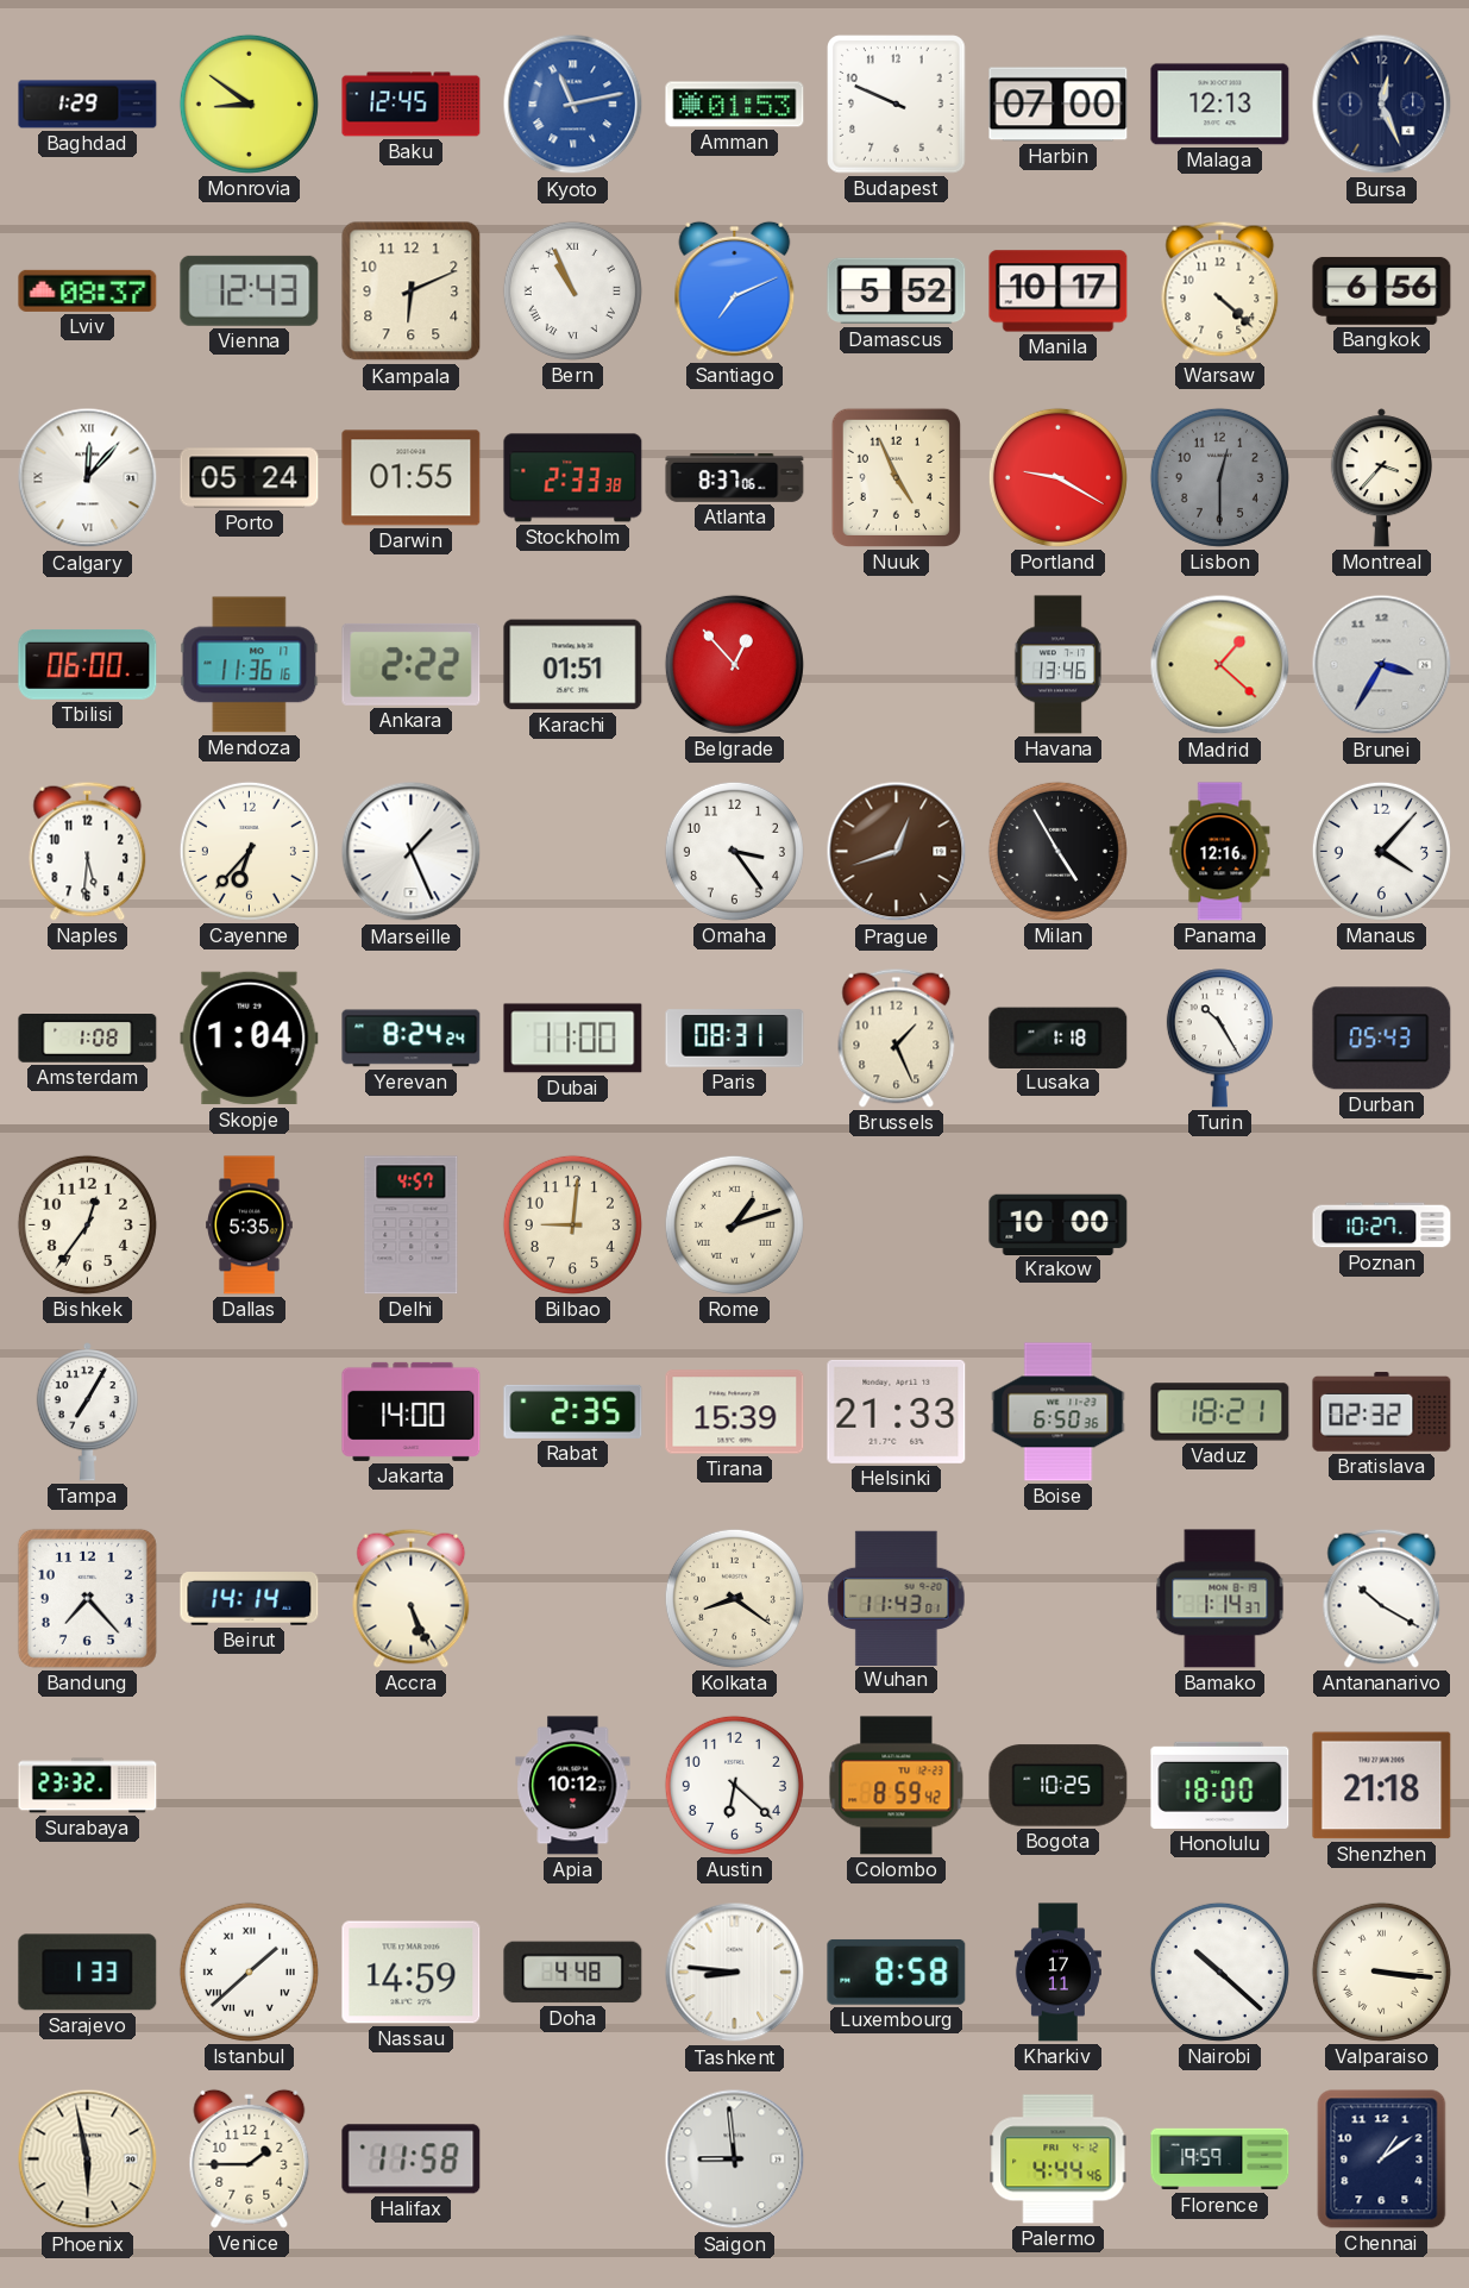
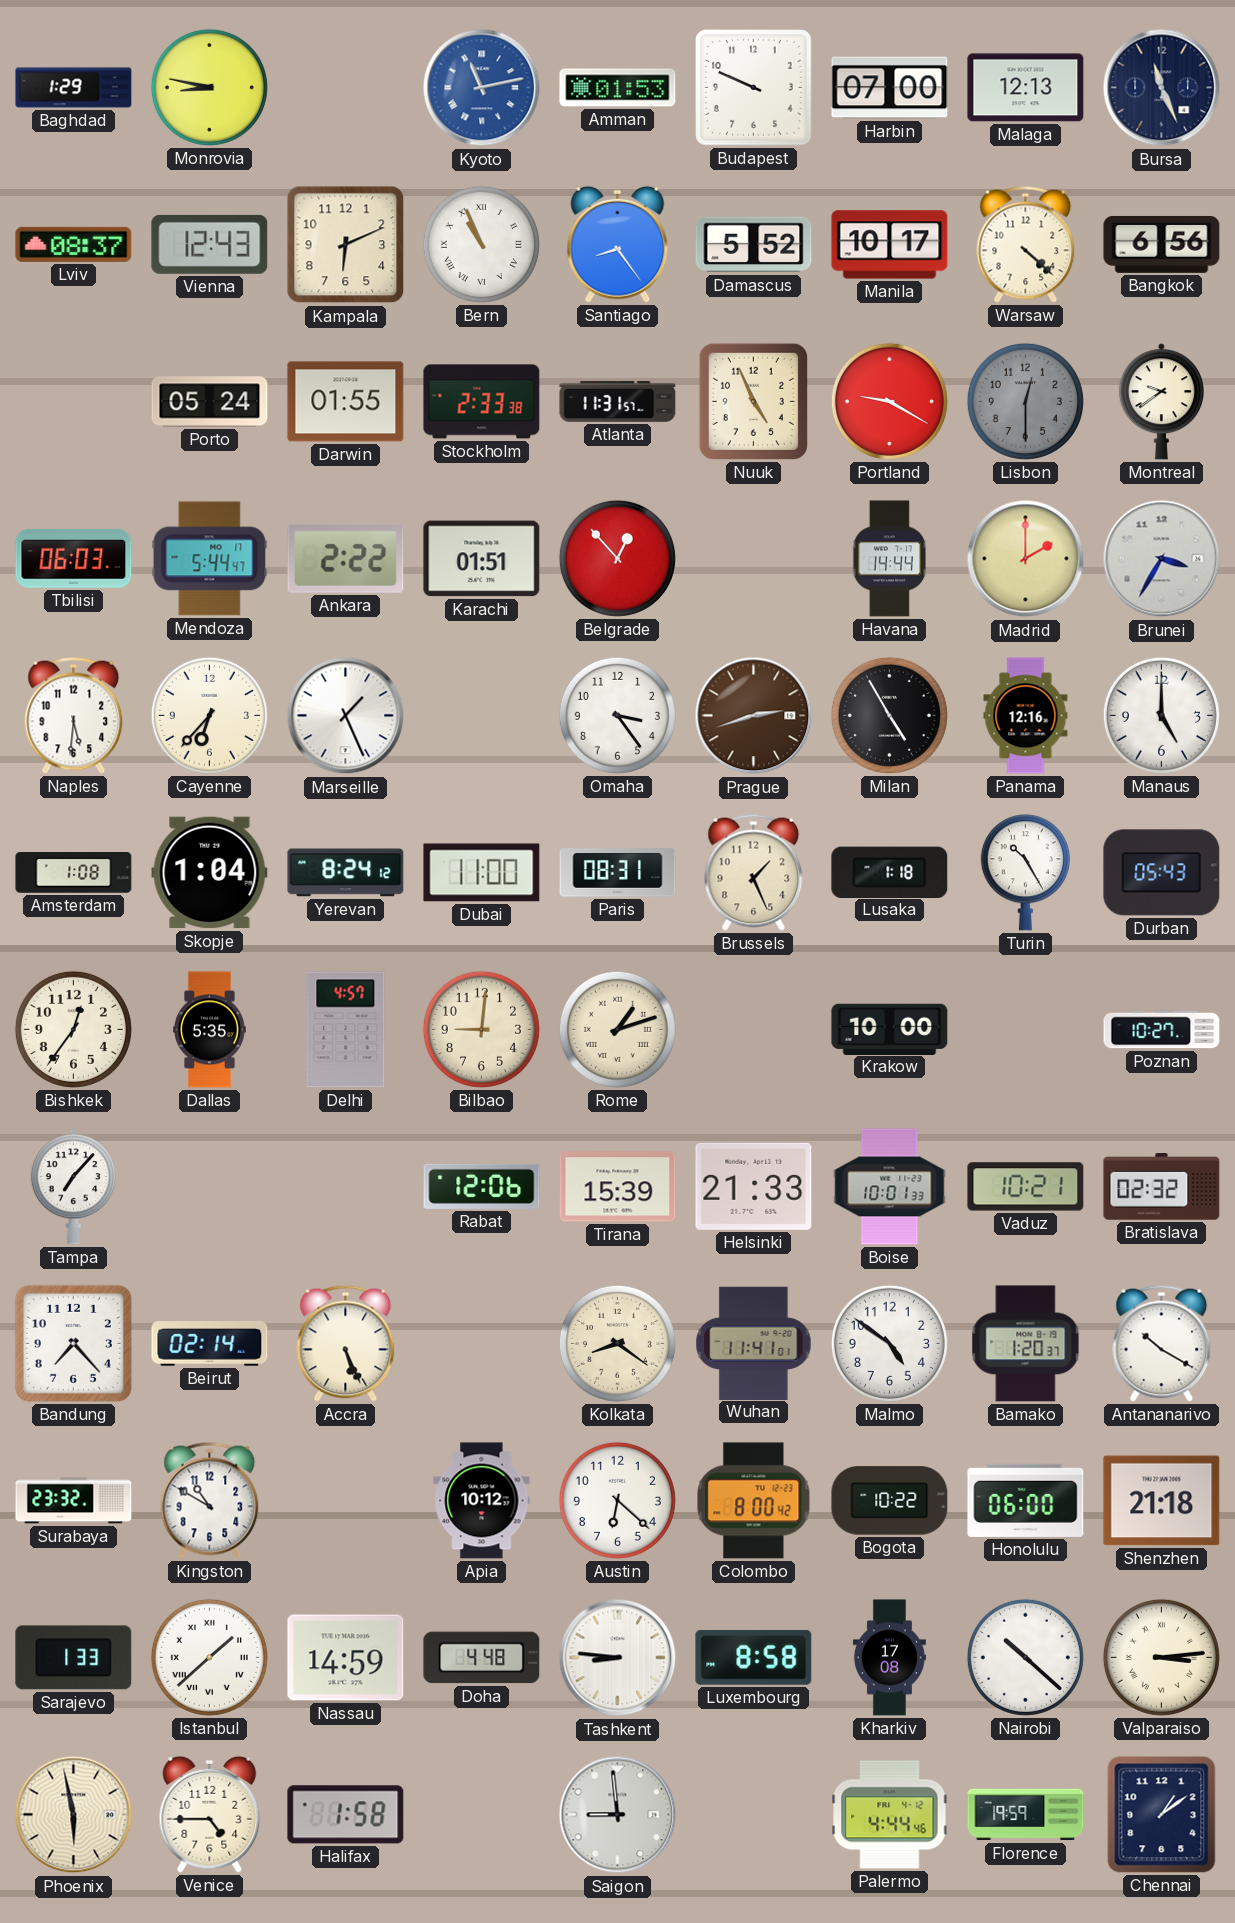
Monrovia: 8:51 -> 8:47 (209, 87)
Baku: 12:45 -> none (412, 105)
Bursa: 12:26 -> 11:26 (1162, 88)
Santiago: 7:11 -> 8:24 (618, 244)
Calgary: 12:07 -> none (88, 478)
Atlanta: 8:37 -> 11:31 (618, 402)
Montreal: 3:37 -> 9:39 (1161, 402)
Tbilisi: 06:00 -> 06:03 (74, 558)
Mendoza: 11:36 -> 5:44 (210, 559)
Havana: 13:46 -> 14:44 (889, 559)
Madrid: 1:22 -> 2:00 (1026, 559)
Prague: 12:42 -> 2:42 (754, 716)
Manaus: 4:07 -> 5:00 (1161, 715)
Yerevan: 8:24:24 -> 8:24:12 (346, 873)
Tampa: 7:05 -> 7:07 (73, 1187)
Jakarta: 14:00 -> none (412, 1411)
Rabat: 2:35 -> 12:06 (482, 1186)
Boise: 6:50 -> 10:01 (890, 1187)
Vaduz: 18:21 -> 10:21 (1026, 1187)
Beirut: 14:14 -> 02:14 (210, 1344)
Wuhan: 11:43 -> 11:41 (754, 1343)
Malmo: none -> 4:51 (889, 1343)
Bamako: 1:14 -> 1:20 (1026, 1344)
Kingston: none -> 10:50 (210, 1500)
Colombo: 8:59 -> 8:00 (754, 1501)
Bogota: 10:25 -> 10:22 (890, 1501)
Honolulu: 18:00 -> 06:00 (1026, 1500)
Kharkiv: 17:11 -> 17:08 (889, 1658)
Valparaiso: 3:16 -> 3:14 (1161, 1657)
Venice: 1:45 -> 4:45 (210, 1814)
Halifax: 11:58 -> 1:58 (346, 1815)
